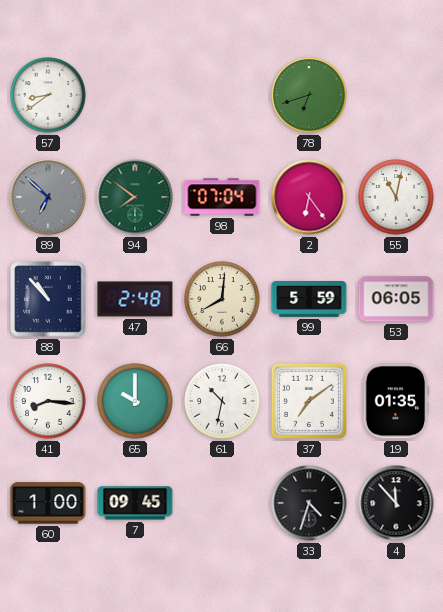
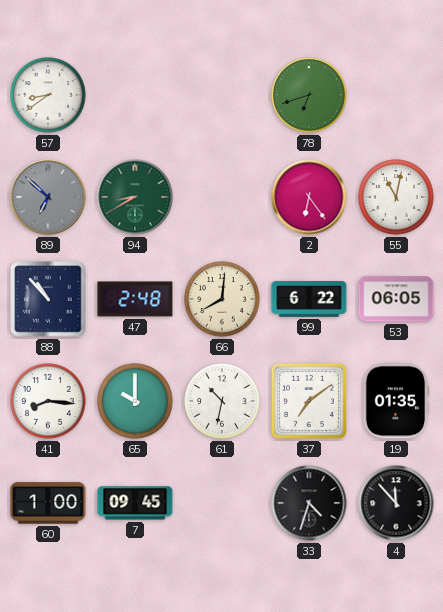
94: 7:51 -> 8:40 (135, 197)
98: 07:04 -> none (222, 197)
99: 5:59 -> 6:22 (309, 299)
